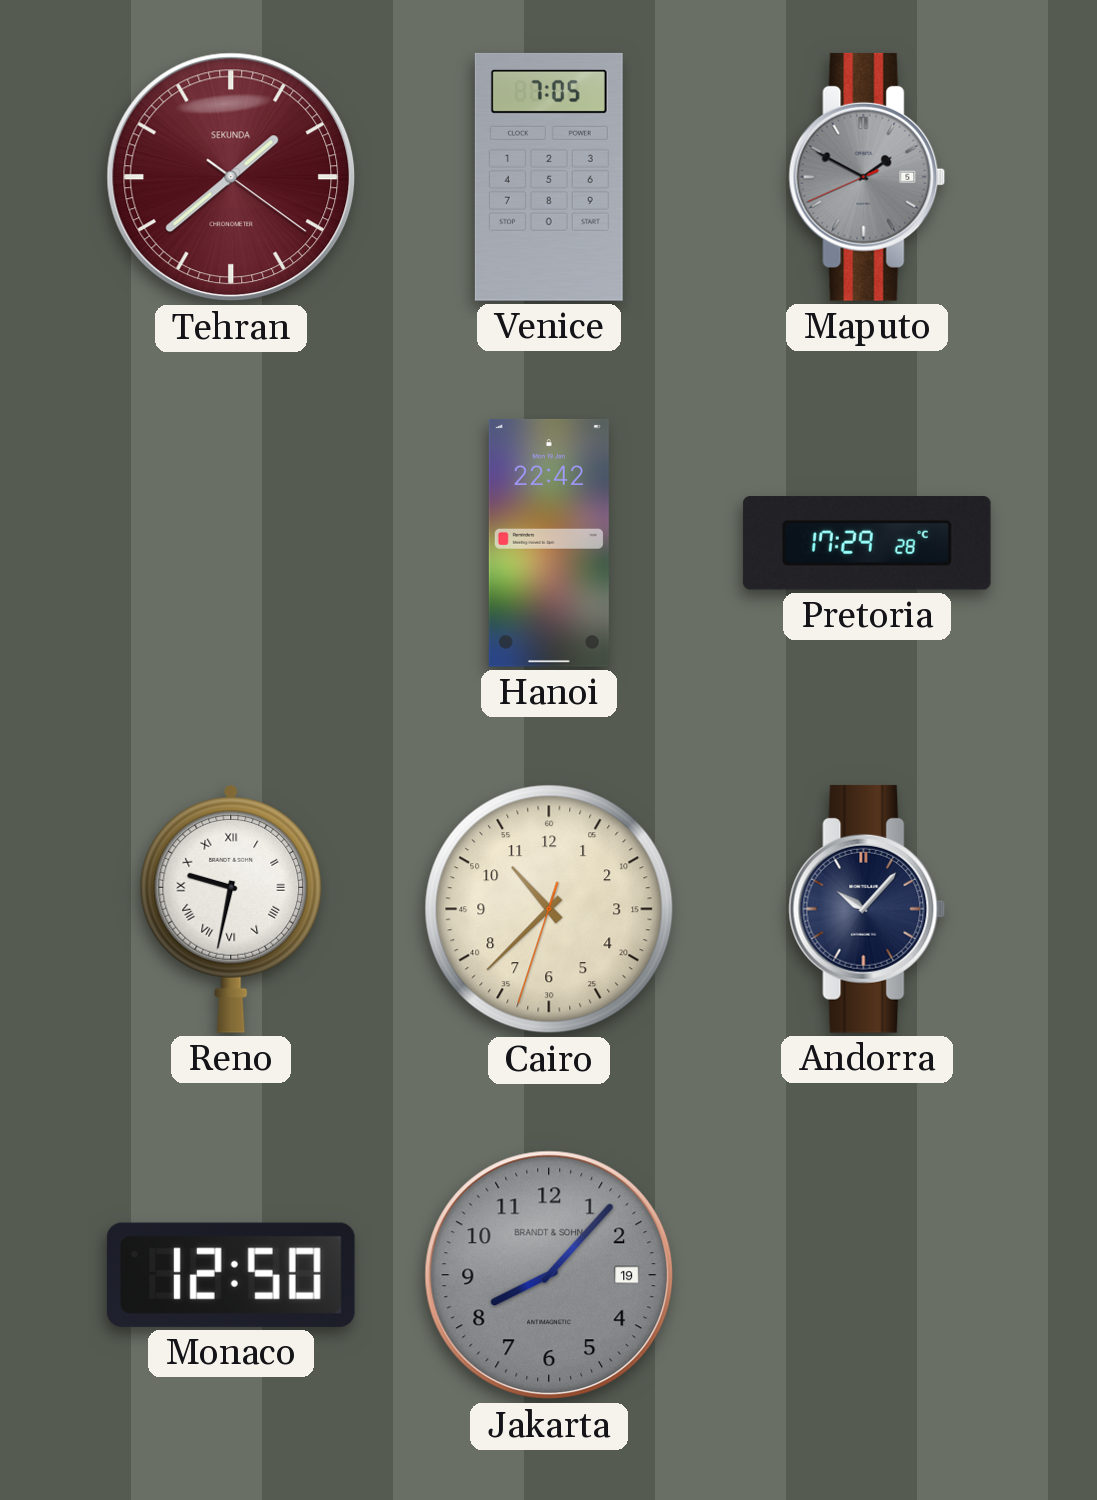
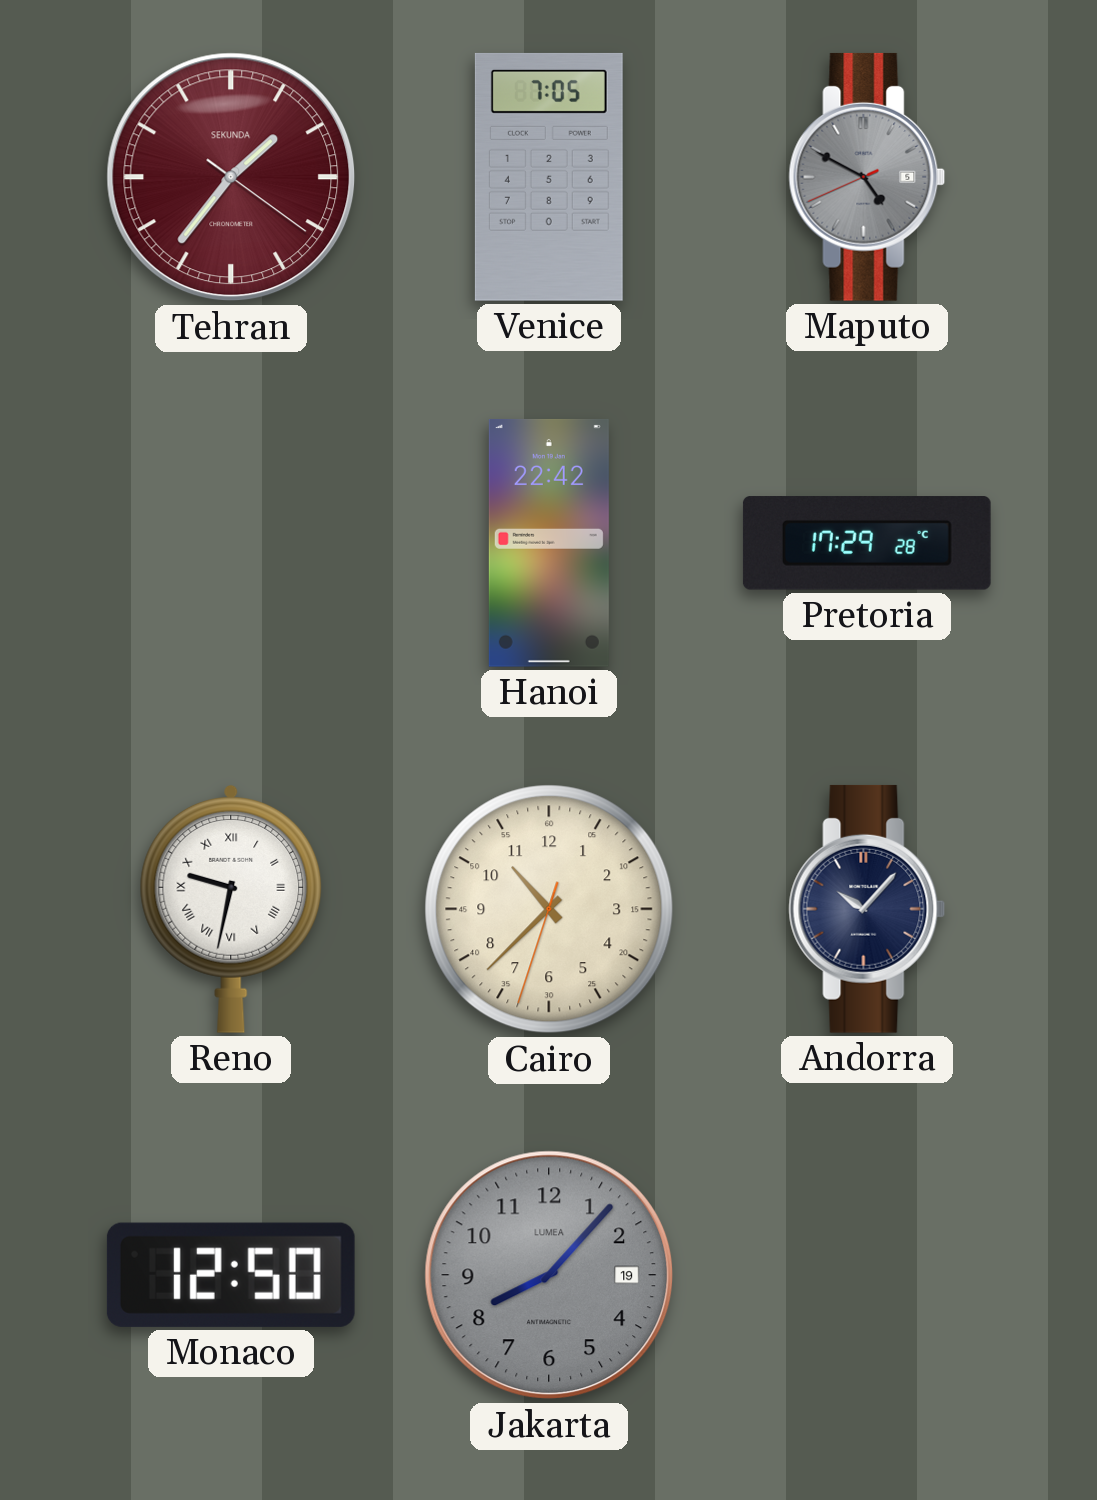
Tehran: 1:38 -> 1:36 (231, 177)
Maputo: 1:49 -> 4:49 (867, 177)
Jakarta brand: BRANDT & SOHN -> LUMEA (549, 1275)
